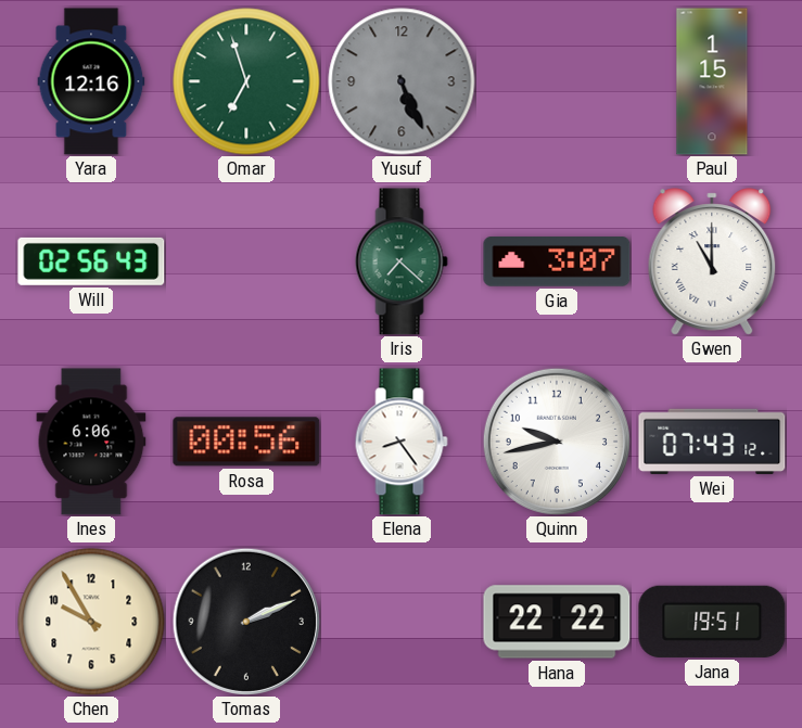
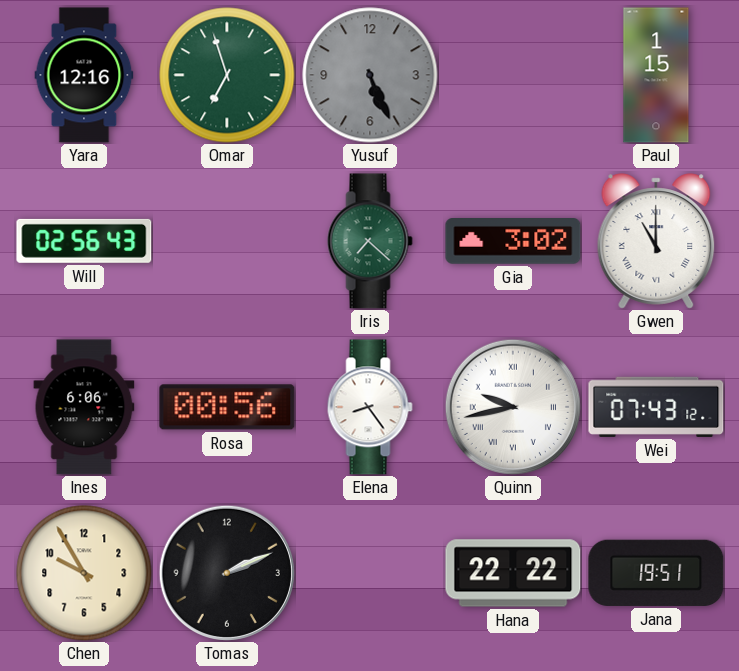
Gia: 3:07 -> 3:02 (513, 242)
Quinn numerals: Arabic -> Roman (513, 407)
